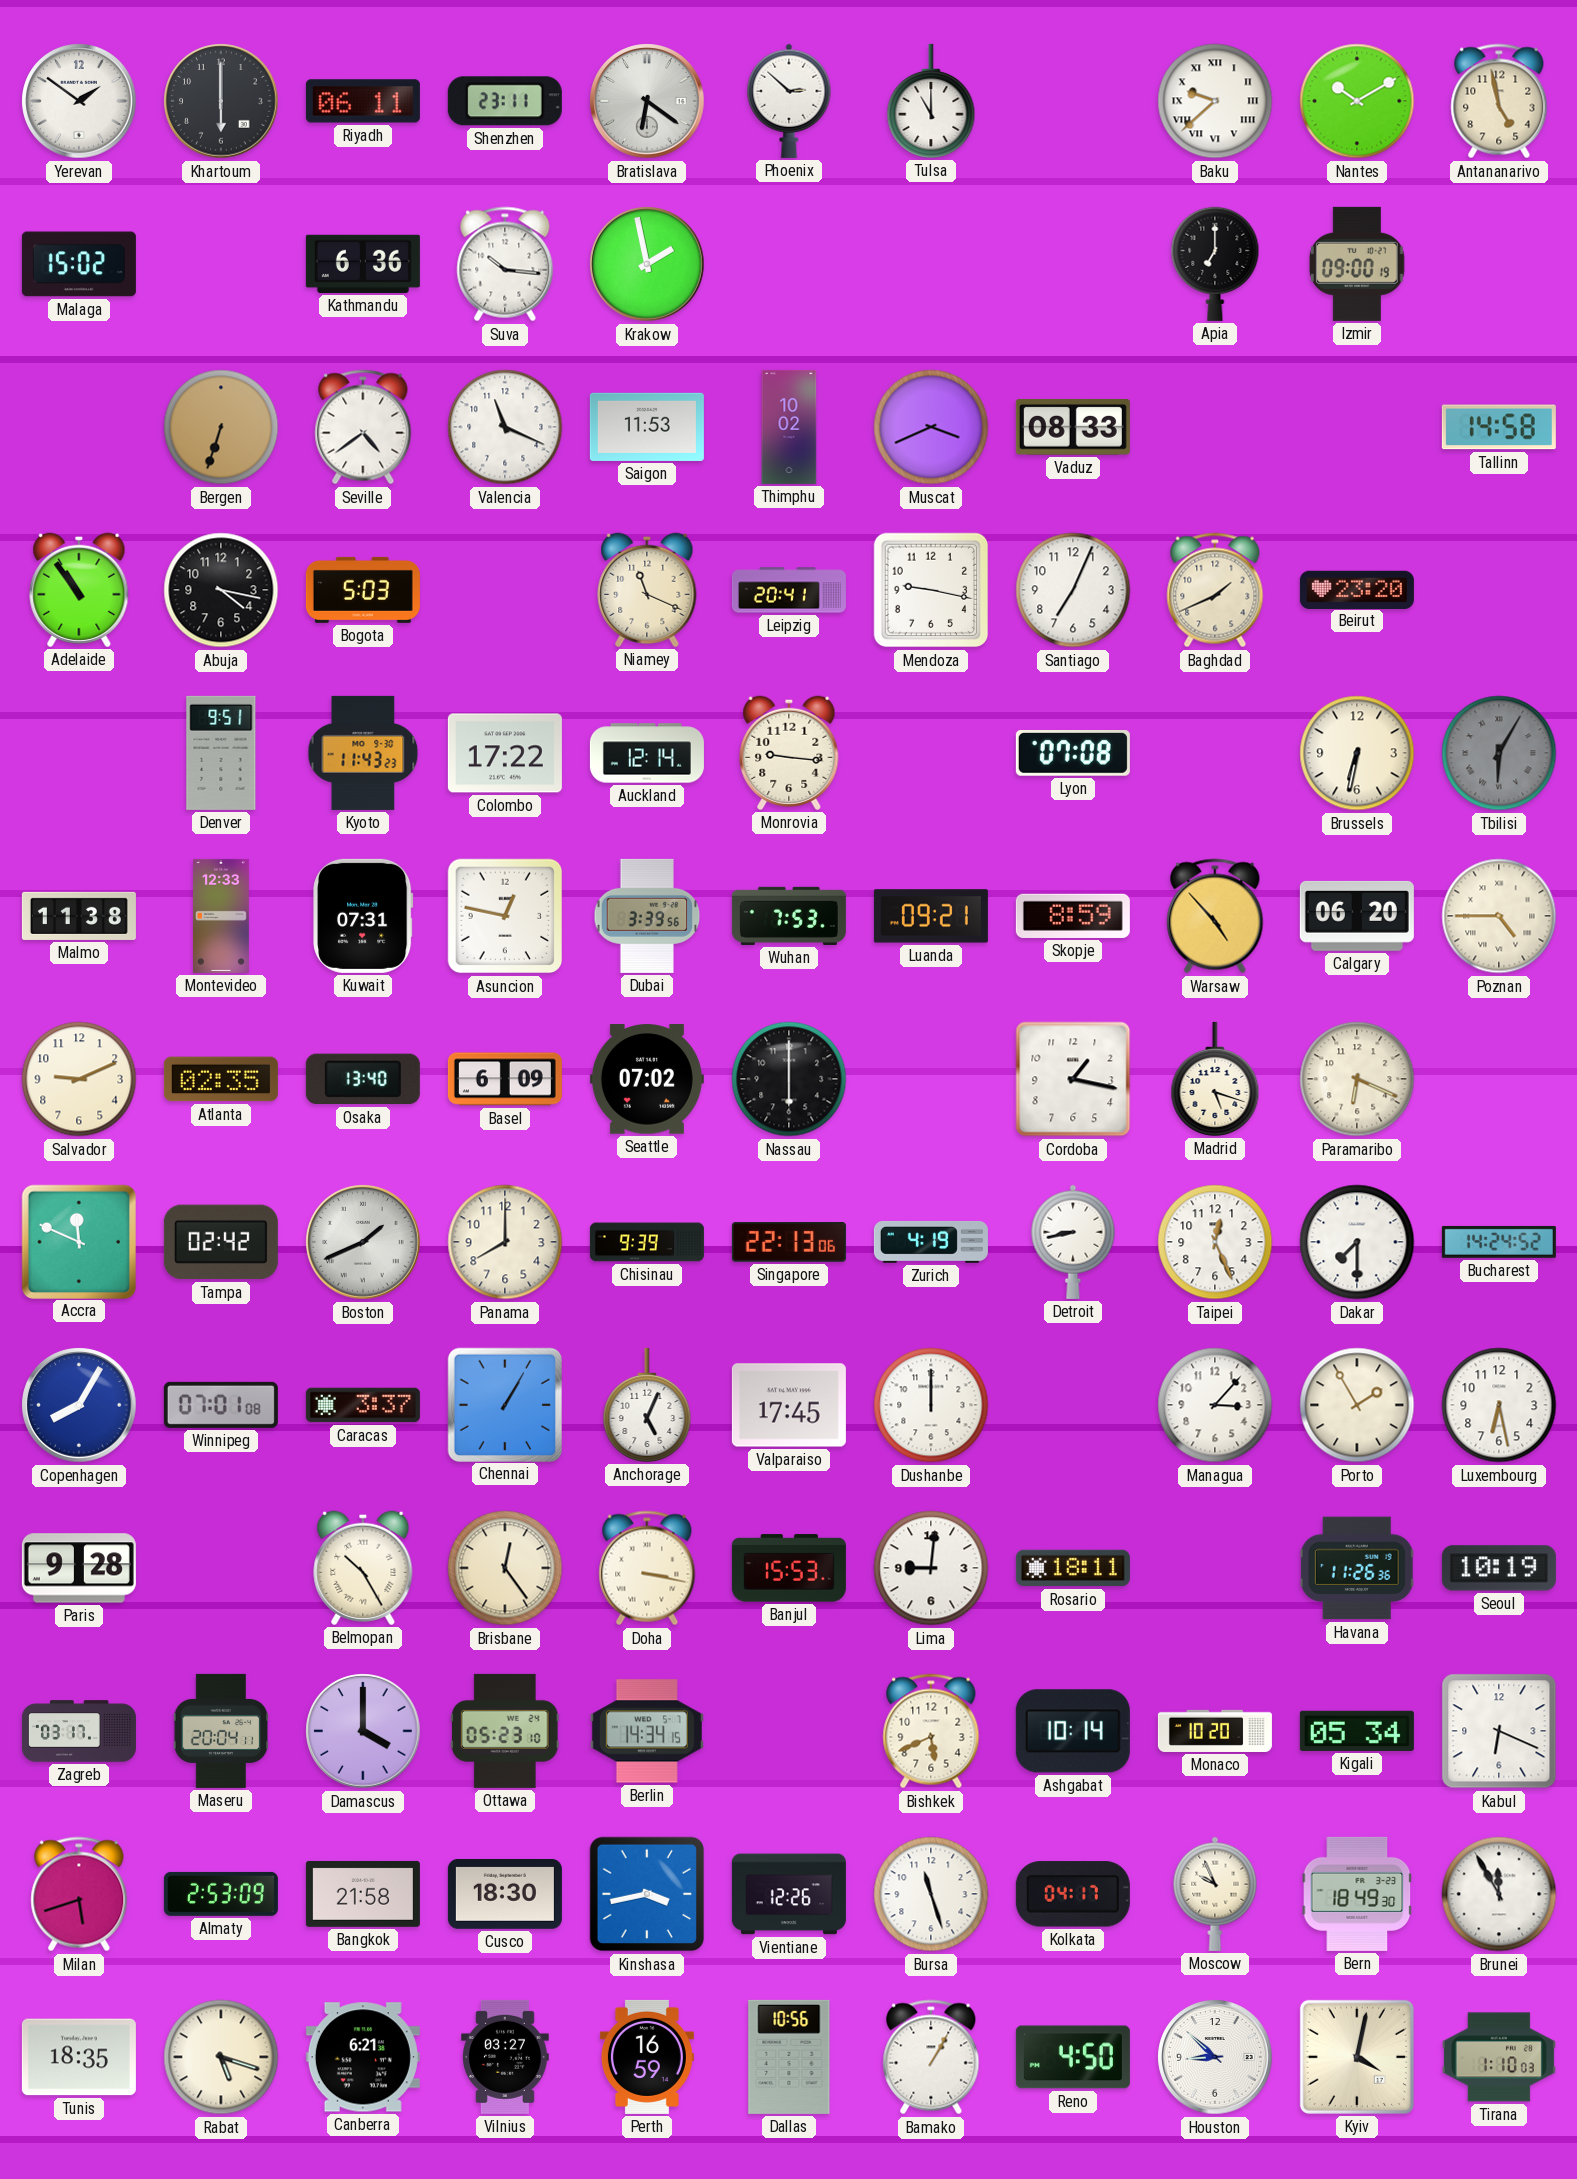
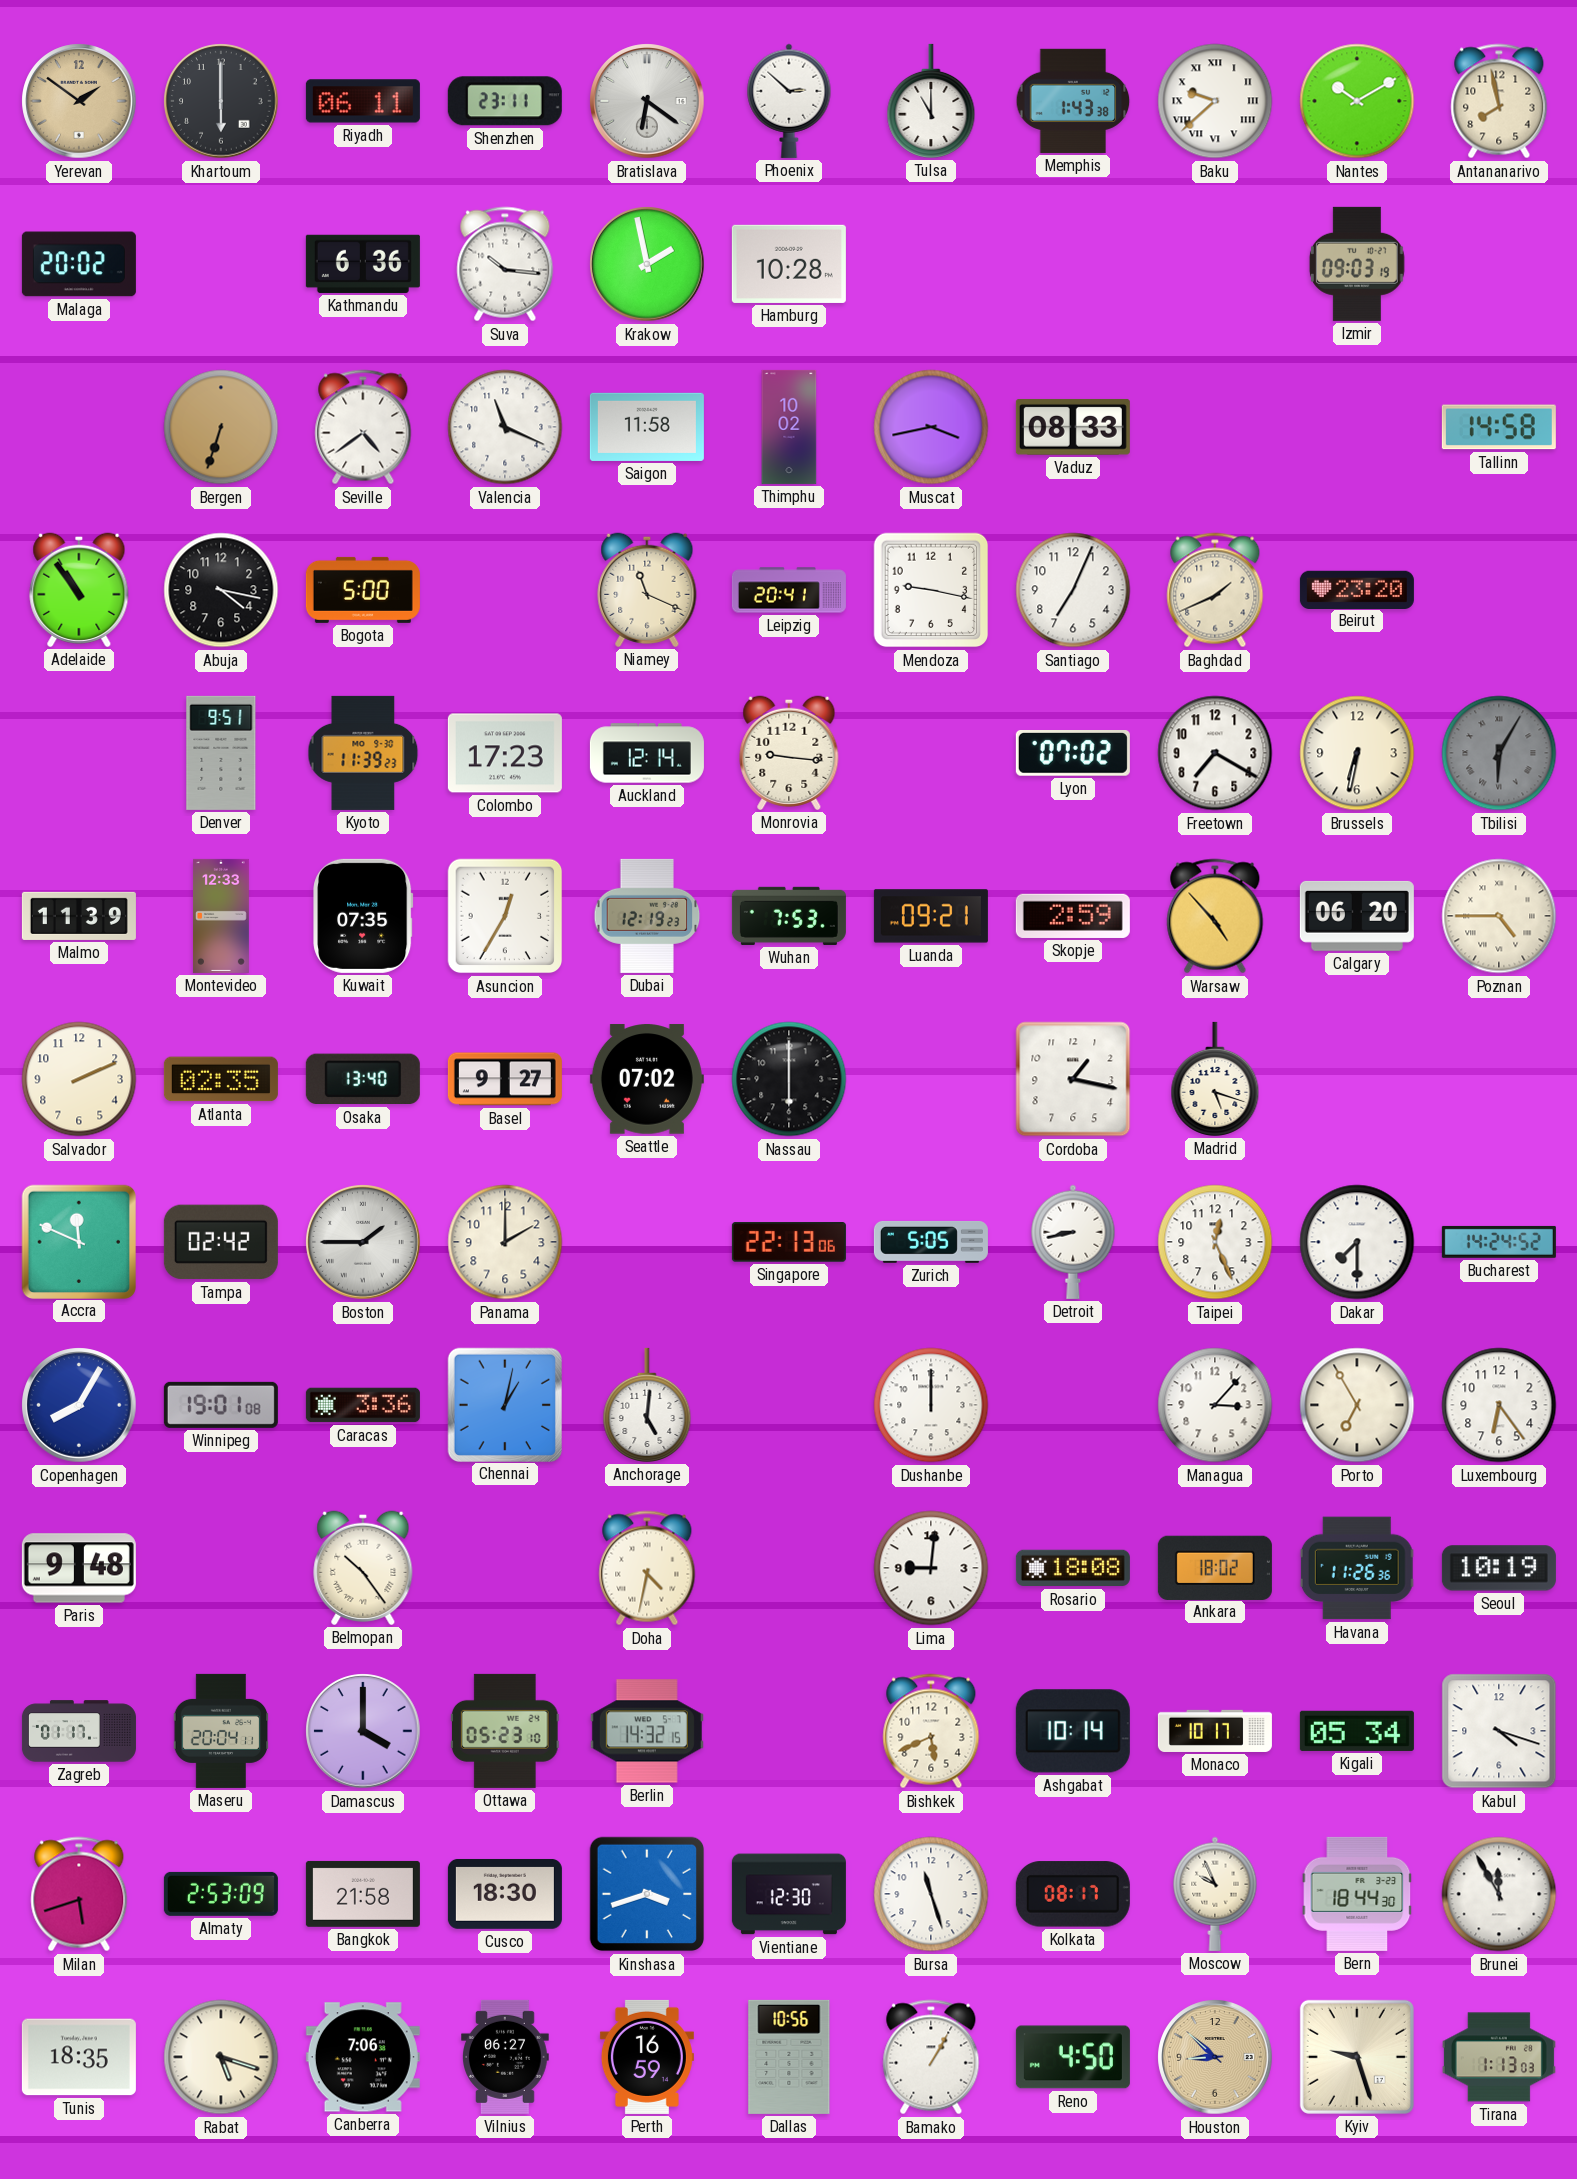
Yerevan dial: white -> champagne (79, 101)
Memphis: none -> 1:43 (1073, 101)
Antananarivo: 4:58 -> 7:58 (1499, 101)
Malaga: 15:02 -> 20:02 (79, 264)
Hamburg: none -> 10:28 (789, 264)
Apia: 7:00 -> none (1215, 264)
Izmir: 09:00 -> 09:03 (1357, 264)
Saigon: 11:53 -> 11:58 (647, 427)
Muscat: 3:41 -> 3:43 (931, 427)
Bogota: 5:03 -> 5:00 (363, 590)
Kyoto: 11:43 -> 11:39 (363, 753)
Colombo: 17:22 -> 17:23 (505, 753)
Lyon: 07:08 -> 07:02 (1073, 754)
Freetown: none -> 7:20 (1215, 753)
Malmo: 11:38 -> 11:39 (79, 916)
Kuwait: 07:31 -> 07:35 (363, 916)
Asuncion: 12:47 -> 12:35 (505, 916)
Dubai: 3:39 -> 12:19 (647, 916)
Skopje: 8:59 -> 2:59 (1073, 916)
Salvador: 9:11 -> 2:11 (79, 1079)
Basel: 6:09 -> 9:27 (505, 1079)
Paramaribo: 6:19 -> none (1357, 1079)
Boston: 1:41 -> 1:45 (363, 1242)
Panama: 8:00 -> 2:00 (505, 1242)
Chisinau: 9:39 -> none (647, 1242)
Zurich: 4:19 -> 5:05 (931, 1242)
Winnipeg: 07:01 -> 19:01 (221, 1405)
Caracas: 3:37 -> 3:36 (363, 1405)
Chennai: 1:05 -> 1:02 (504, 1404)
Anchorage: 5:04 -> 5:01 (647, 1405)
Valparaiso: 17:45 -> none (789, 1405)
Porto: 1:55 -> 6:55 (1357, 1405)
Luxembourg: 6:28 -> 6:24 (1499, 1405)
Paris: 9:28 -> 9:48 (79, 1568)
Belmopan: 10:25 -> 10:24 (363, 1568)
Brisbane: 12:24 -> none (505, 1568)
Doha: 3:17 -> 4:32 (647, 1568)
Banjul: 15:53 -> none (789, 1568)
Rosario: 18:11 -> 18:08 (1073, 1568)
Ankara: none -> 18:02 (1215, 1567)
Zagreb: 03:17 -> 01:17 (79, 1731)
Berlin: 14:34 -> 14:32 (647, 1731)
Monaco: 10:20 -> 10:17 (1215, 1731)
Kabul: 6:19 -> 4:18 (1499, 1731)
Kinshasa: 3:43 -> 3:42 (647, 1894)
Vientiane: 12:26 -> 12:30 (789, 1894)
Kolkata: 04:17 -> 08:17 (1073, 1894)
Bern: 18:49 -> 18:44 (1357, 1894)
Canberra: 6:21 -> 7:06 (363, 2057)
Vilnius: 03:27 -> 06:27 (506, 2057)
Houston dial: white -> champagne (1215, 2057)
Kyiv: 4:02 -> 9:27 (1357, 2057)
Tirana: 1:10 -> 1:13 (1499, 2057)
